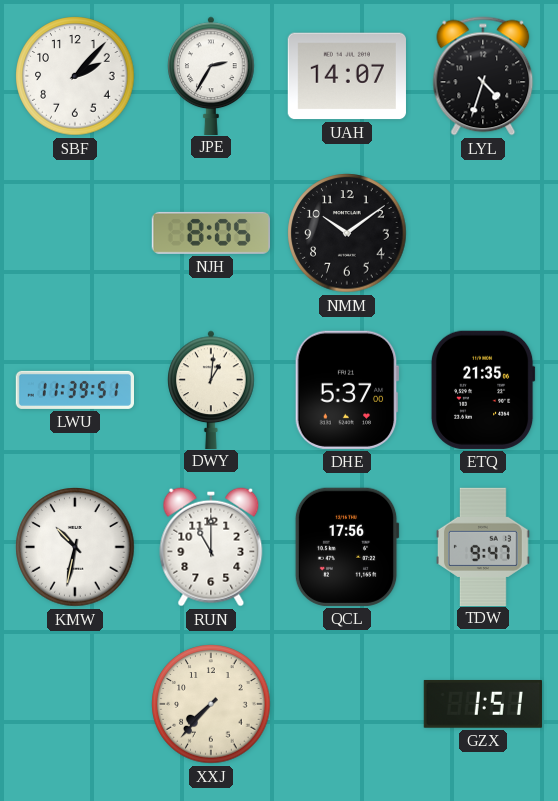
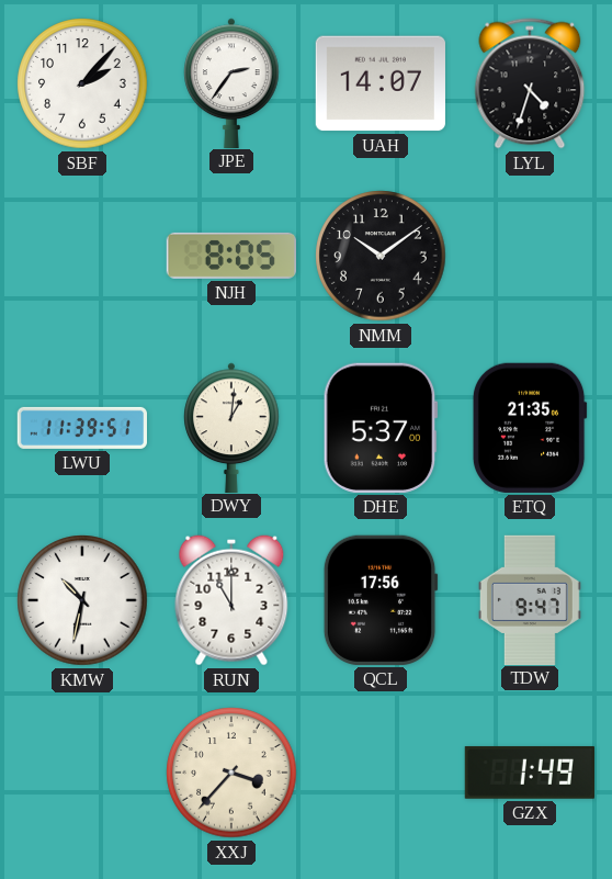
JPE: 2:35 -> 2:36 (231, 82)
XXJ: 7:37 -> 3:37 (231, 773)
GZX: 1:51 -> 1:49 (530, 773)
